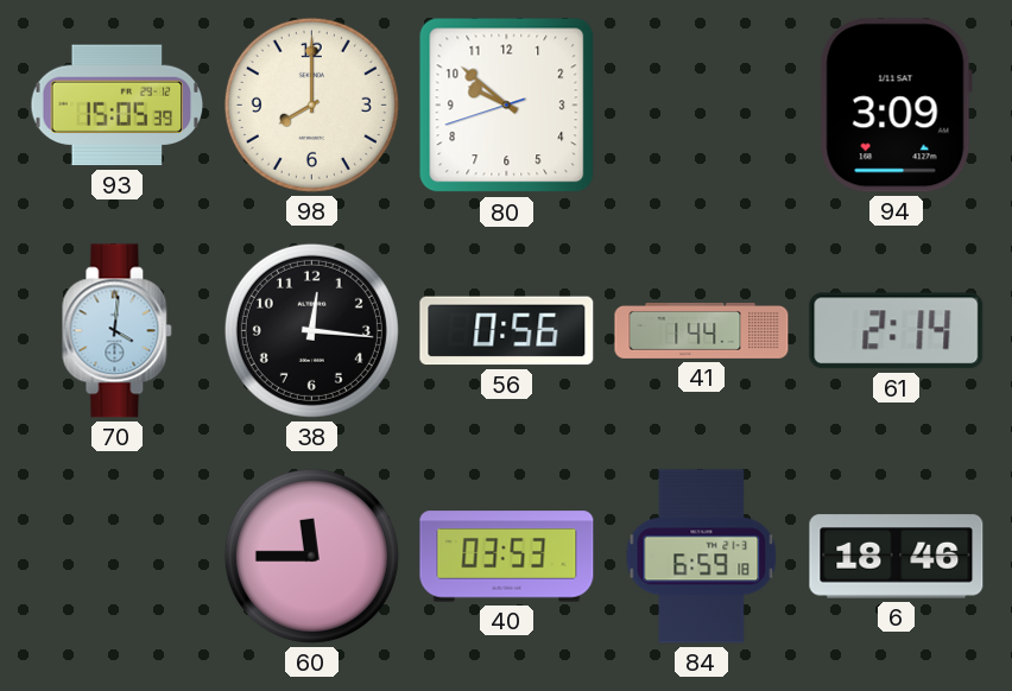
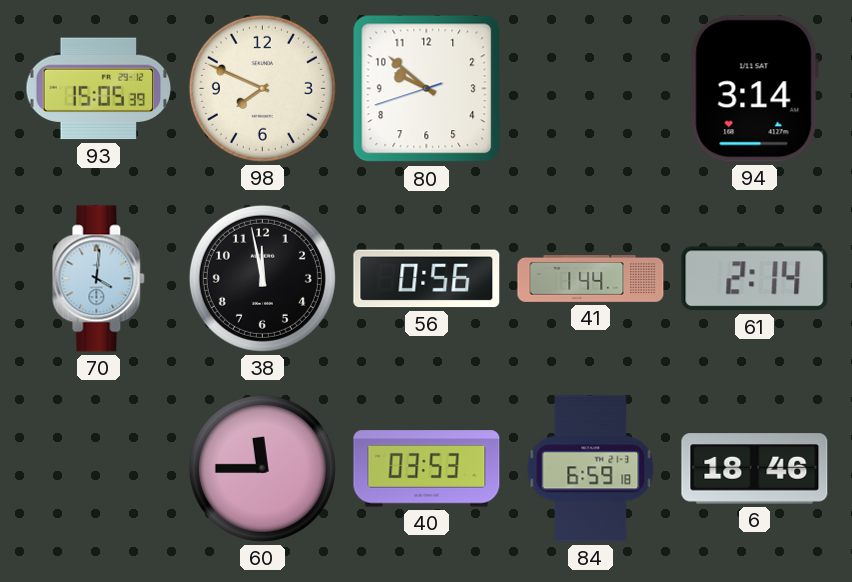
98: 8:00 -> 7:49 (262, 88)
94: 3:09 -> 3:14 (754, 89)
38: 12:16 -> 11:58 (262, 278)
